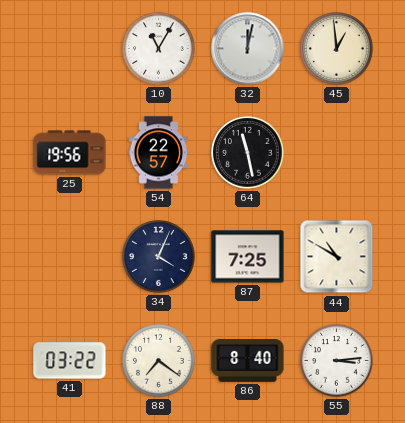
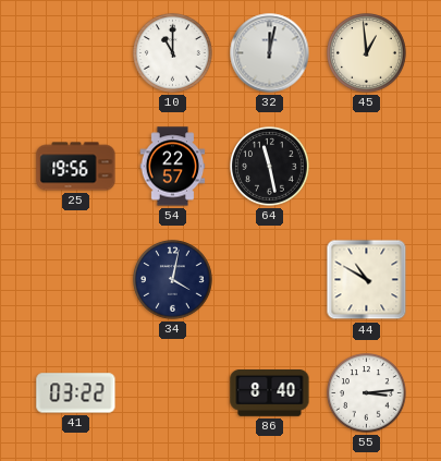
10: 11:05 -> 11:00 (173, 53)
34: 4:04 -> 4:02 (173, 280)
87: 7:25 -> none (248, 257)
88: 7:21 -> none (159, 361)
